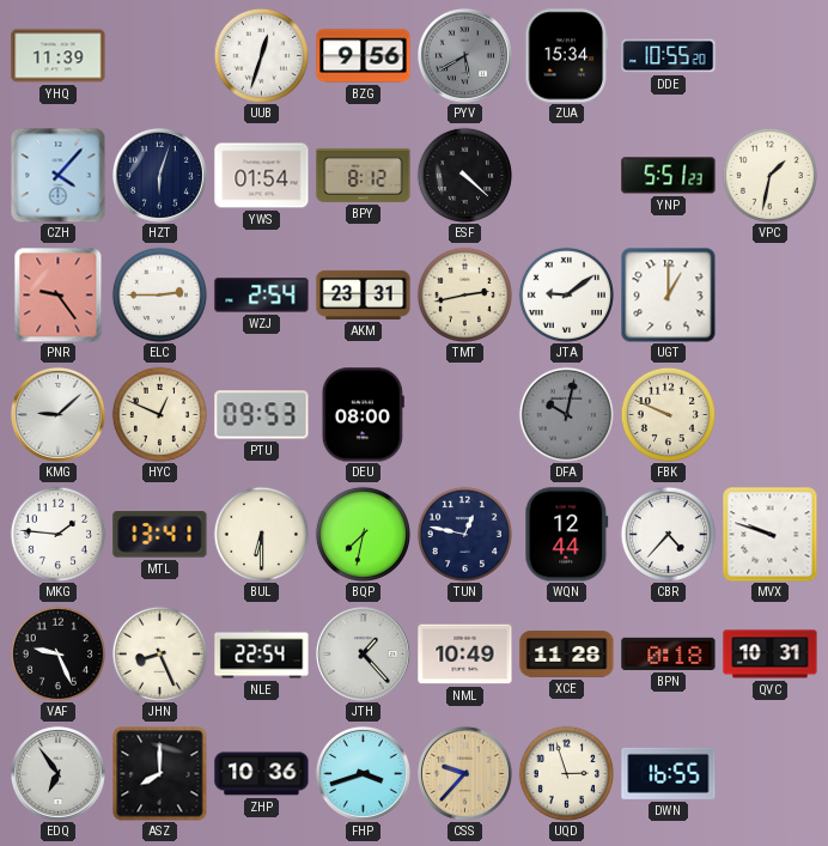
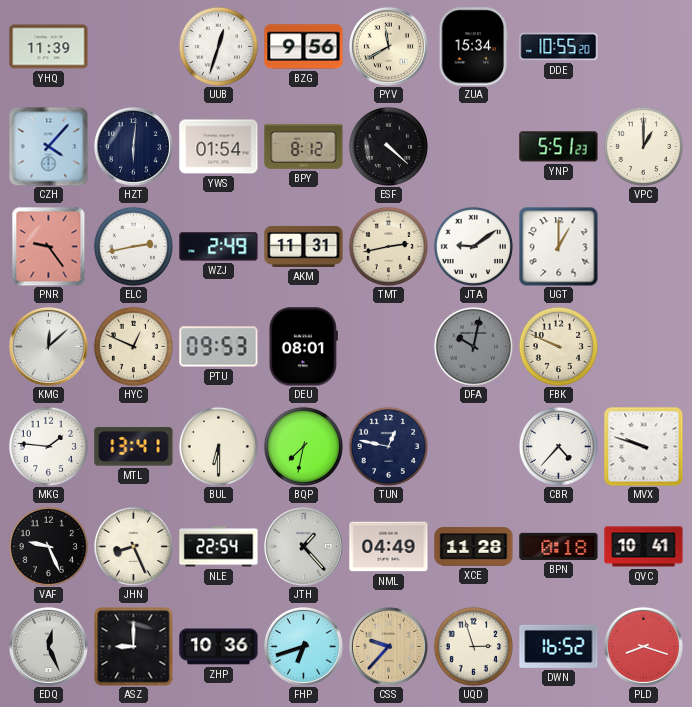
PYV: 5:40 -> 11:40 (388, 46)
PYV dial: grey -> cream (388, 46)
HZT: 6:03 -> 6:01 (133, 146)
VPC: 1:32 -> 1:00 (643, 146)
ELC: 2:45 -> 2:43 (133, 246)
WZJ: 2:54 -> 2:49 (219, 247)
AKM: 23:31 -> 11:31 (304, 246)
KMG: 9:08 -> 12:08 (48, 346)
DEU: 08:00 -> 08:01 (303, 347)
WQN: 12:44 -> none (567, 535)
NML: 10:49 -> 04:49 (389, 547)
QVC: 10:31 -> 10:41 (644, 547)
EDQ: 6:54 -> 12:26 (48, 646)
ASZ: 8:00 -> 9:00 (134, 647)
FHP: 3:42 -> 6:42 (303, 646)
DWN: 16:55 -> 16:52 (559, 646)
PLD: none -> 8:18 (643, 646)
